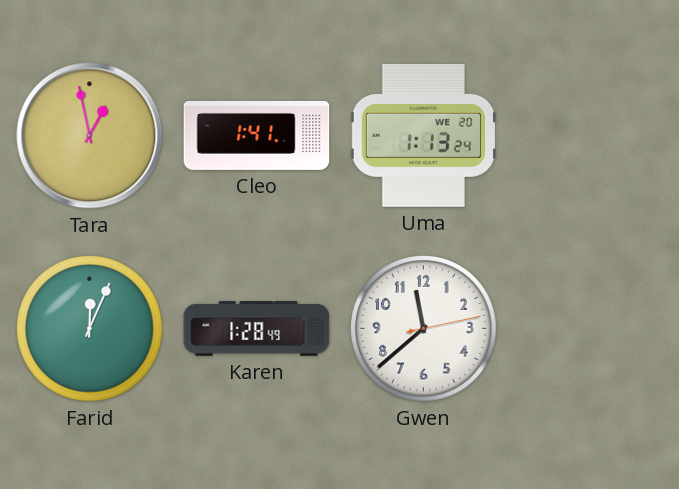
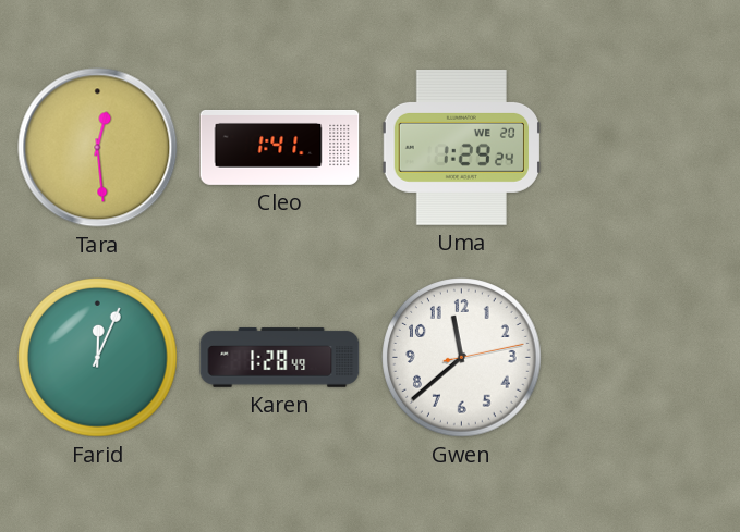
Tara: 12:58 -> 12:29 (98, 148)
Uma: 1:13 -> 1:29 (461, 147)
